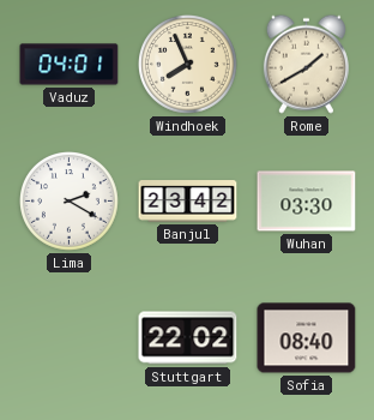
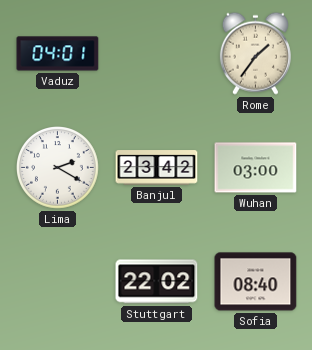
Windhoek: 7:56 -> none (188, 65)
Rome: 1:40 -> 1:36 (255, 53)
Wuhan: 03:30 -> 03:00 (256, 168)
